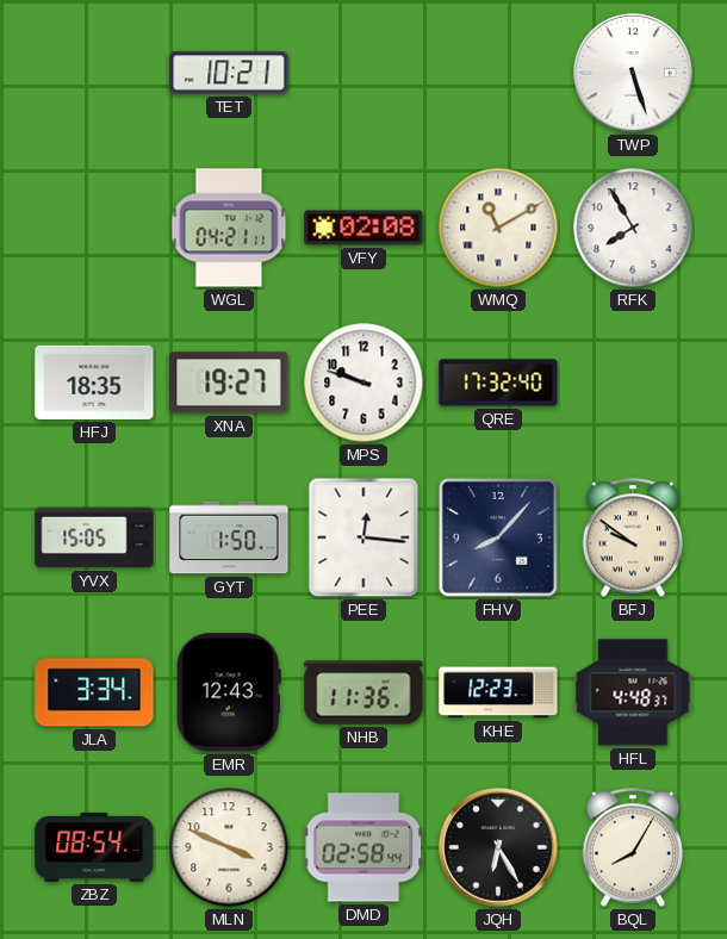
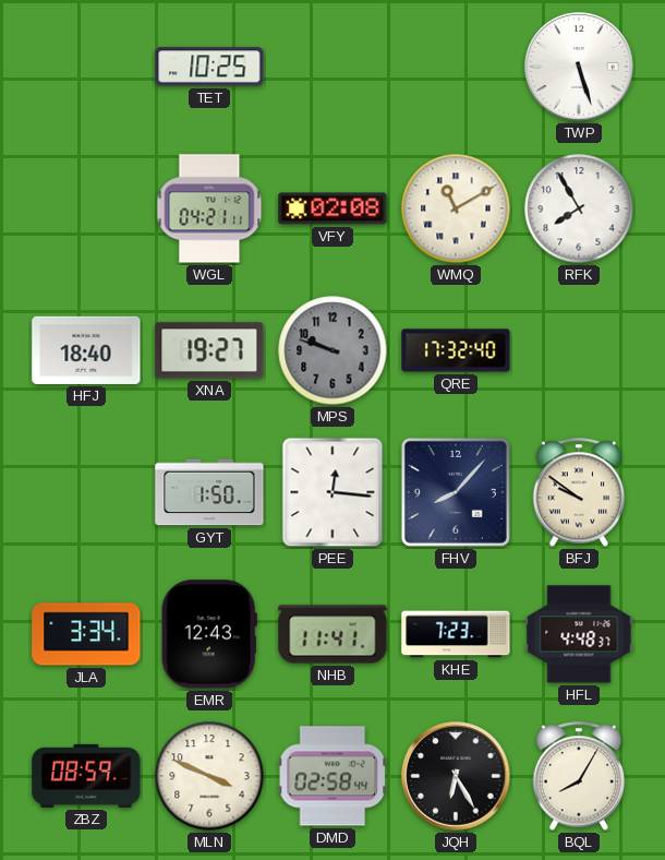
TET: 10:21 -> 10:25 (209, 67)
HFJ: 18:35 -> 18:40 (86, 350)
MPS dial: white -> grey (332, 350)
YVX: 15:05 -> none (94, 537)
NHB: 11:36 -> 11:41 (332, 634)
KHE: 12:23 -> 7:23 (456, 634)
ZBZ: 08:54 -> 08:59 (86, 776)
